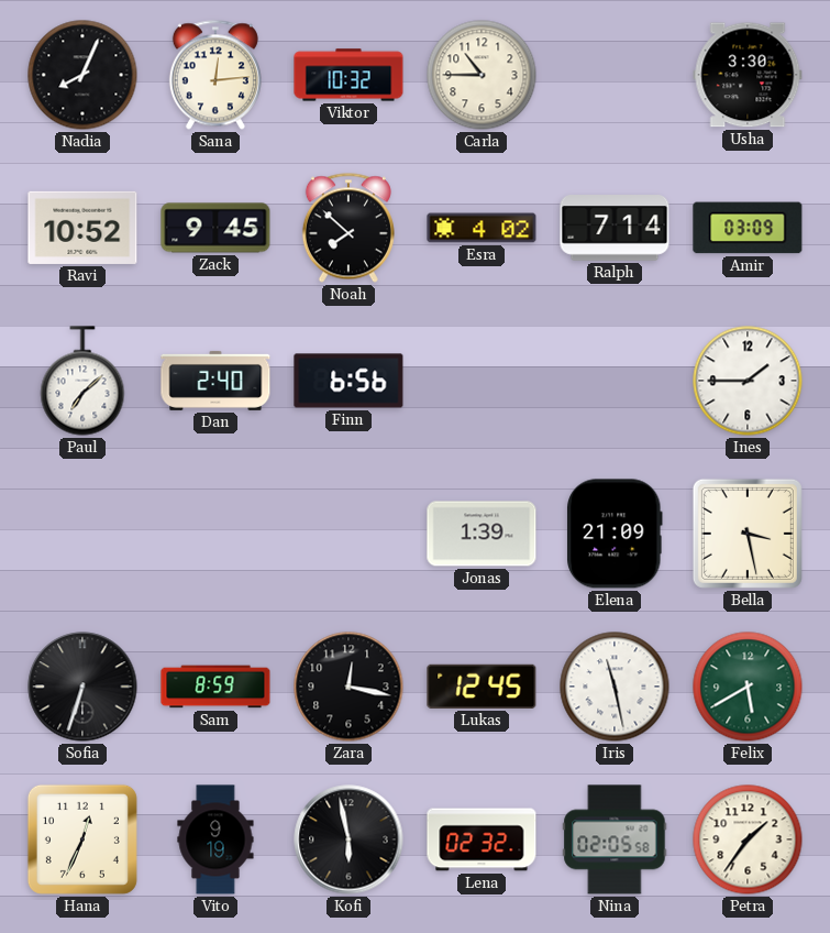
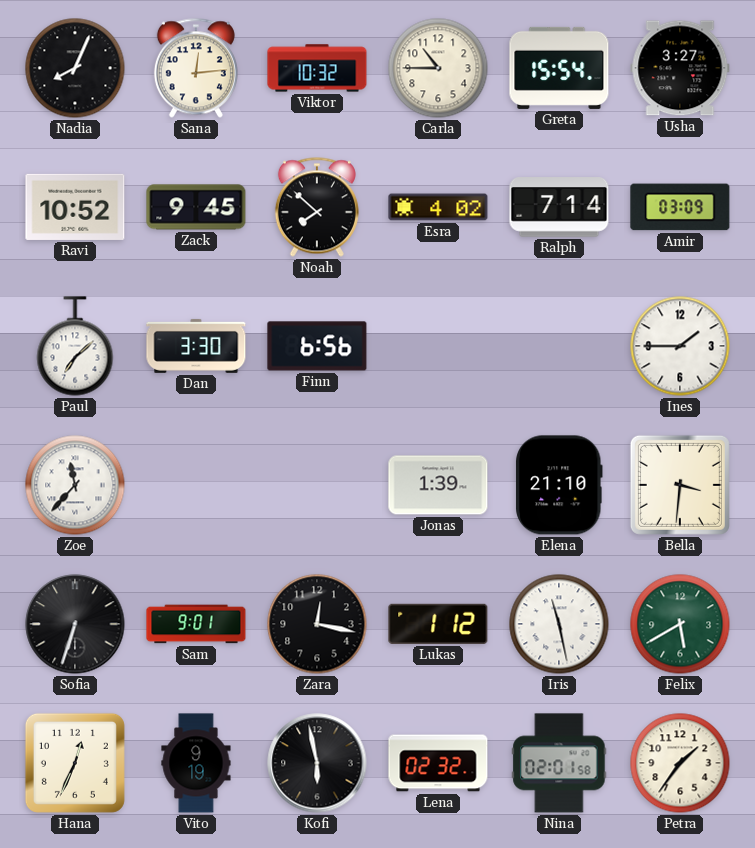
Greta: none -> 15:54 (559, 68)
Usha: 3:30 -> 3:27 (680, 68)
Dan: 2:40 -> 3:30 (196, 346)
Zoe: none -> 11:37 (75, 485)
Elena: 21:09 -> 21:10 (560, 485)
Bella: 3:28 -> 3:31 (680, 485)
Sam: 8:59 -> 9:01 (196, 624)
Lukas: 12:45 -> 1:12 (438, 624)
Nina: 02:05 -> 02:01 (559, 763)
